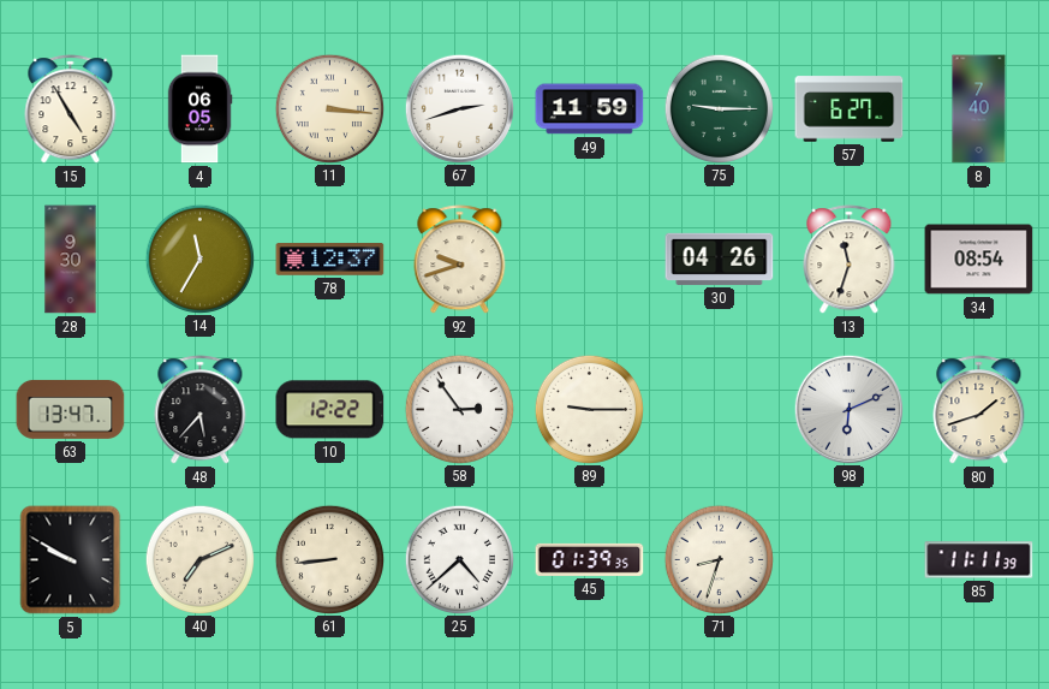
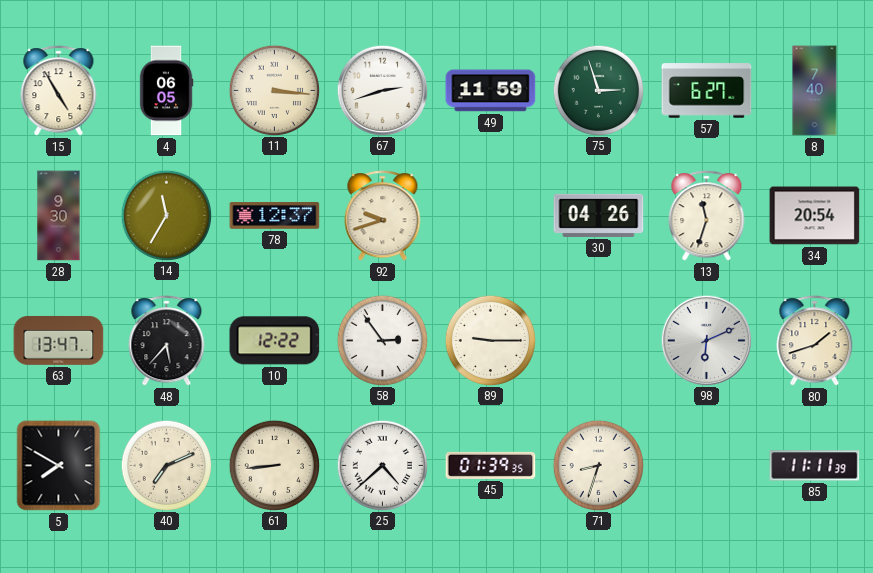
75: 9:15 -> 2:57 (598, 90)
34: 08:54 -> 20:54 (815, 216)
5: 9:50 -> 7:50 (59, 466)
